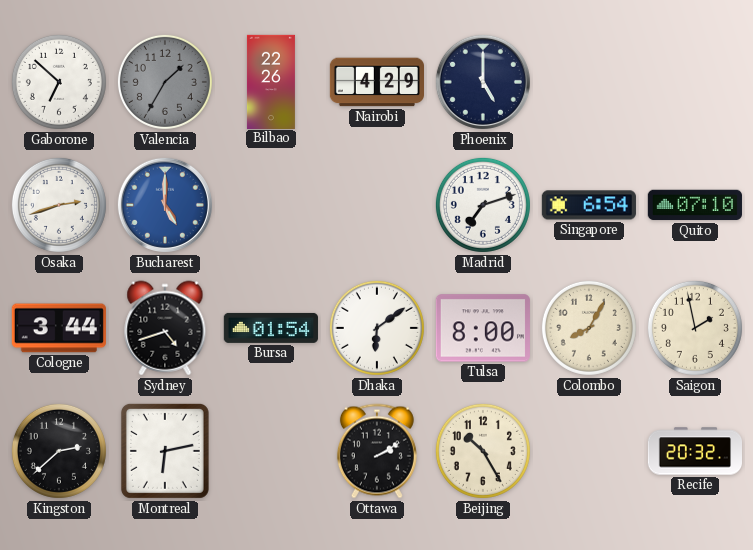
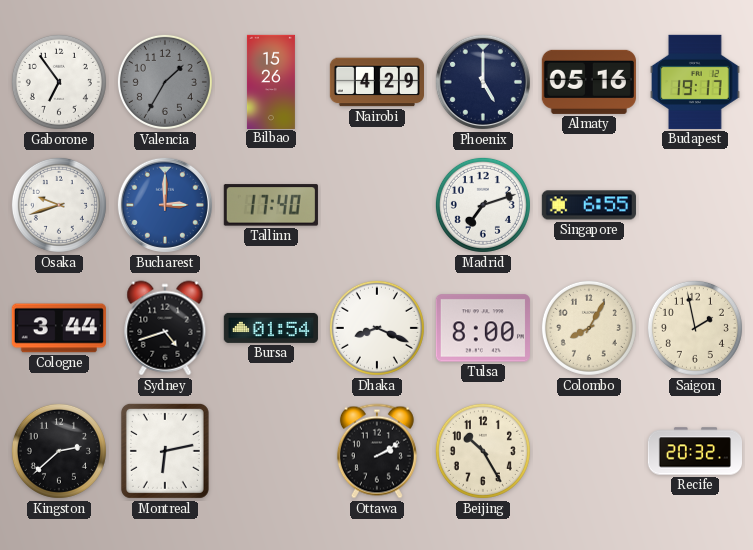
Gaborone: 6:52 -> 6:54 (59, 82)
Bilbao: 22:26 -> 15:26 (271, 81)
Almaty: none -> 05:16 (589, 82)
Budapest: none -> 19:17 (696, 82)
Osaka: 2:42 -> 9:42 (59, 205)
Bucharest: 5:00 -> 3:00 (165, 205)
Tallinn: none -> 17:40 (271, 205)
Singapore: 6:54 -> 6:55 (589, 205)
Quito: 07:10 -> none (695, 205)
Dhaka: 6:09 -> 8:19 (377, 328)
